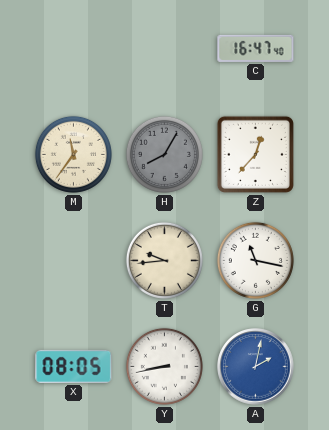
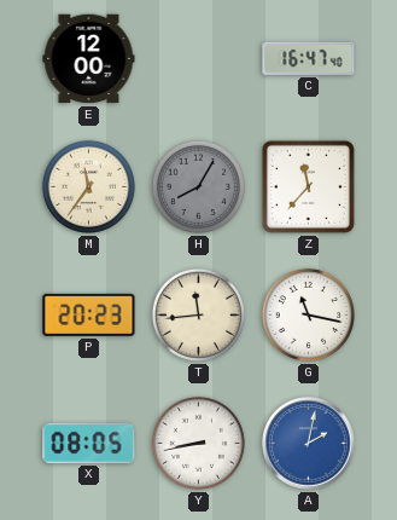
E: none -> 12:00 (89, 59)
Z: 12:37 -> 11:37 (308, 186)
P: none -> 20:23 (89, 314)
T: 9:44 -> 11:44 (198, 314)
